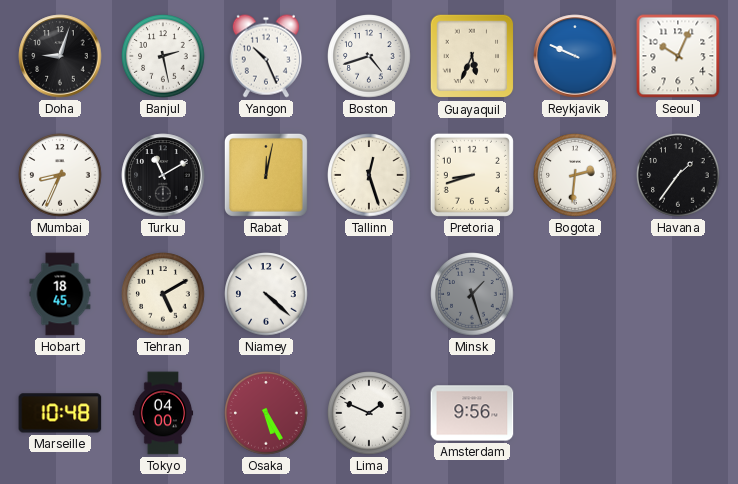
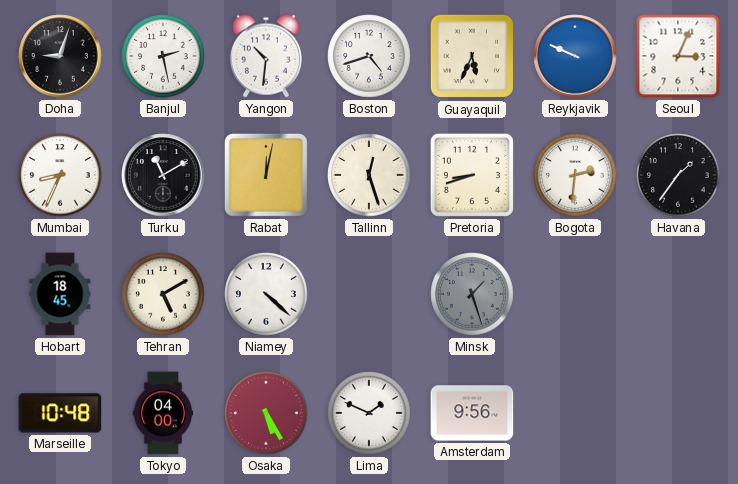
Yangon: 10:26 -> 10:31 (266, 56)
Seoul: 10:04 -> 3:04 (678, 56)
